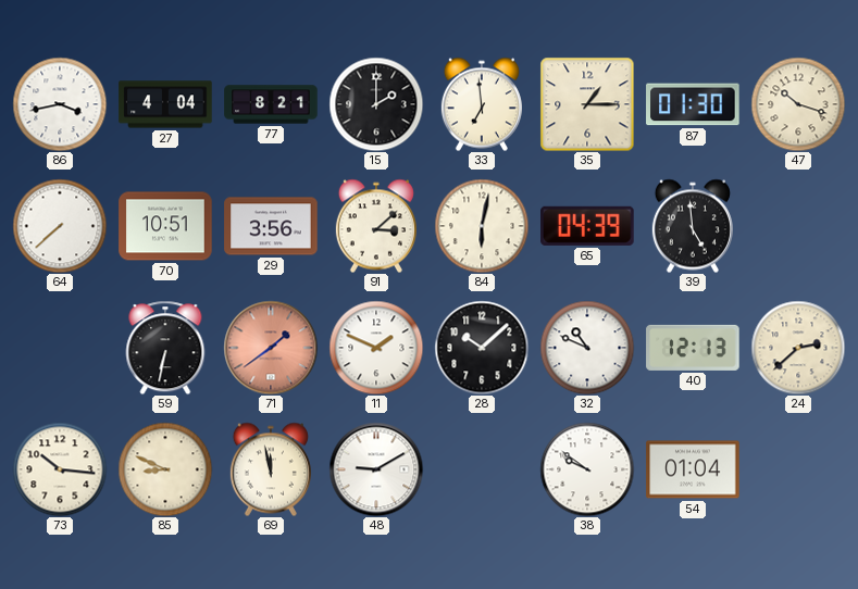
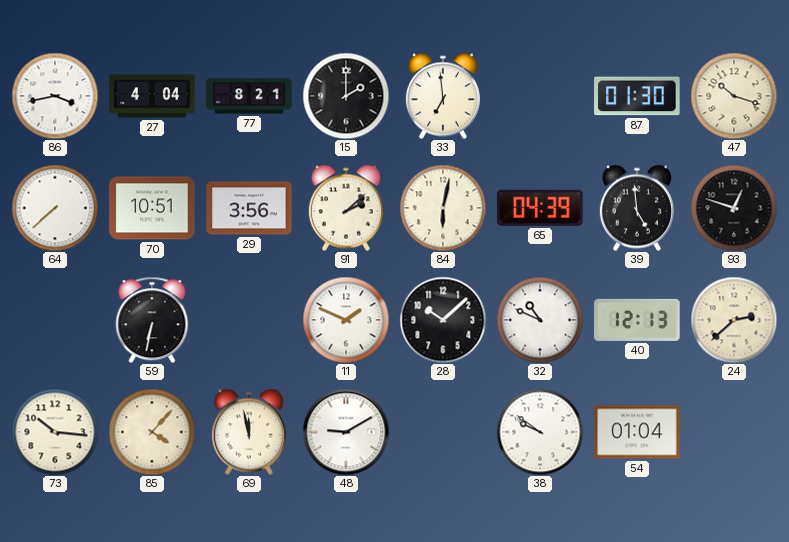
35: 1:15 -> none (587, 104)
91: 3:08 -> 2:08 (346, 208)
93: none -> 12:48 (734, 208)
71: 1:39 -> none (271, 348)
85: 8:49 -> 4:07 (152, 432)
